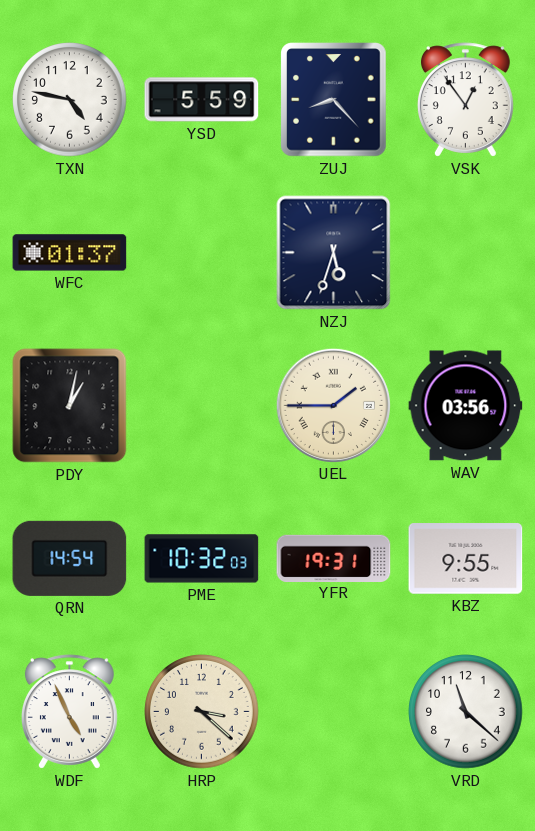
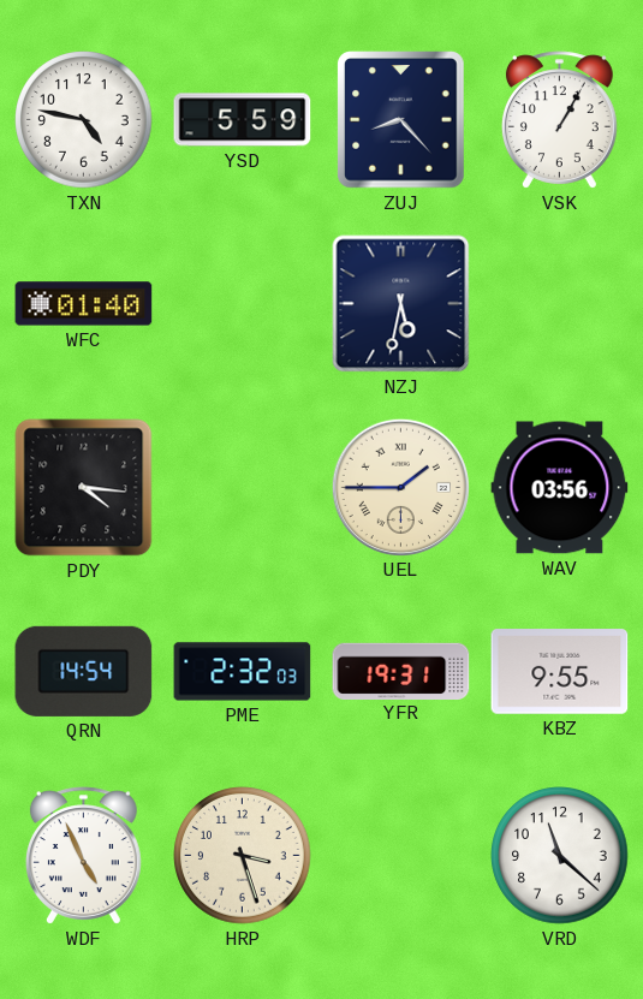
VSK: 12:54 -> 1:05 (559, 120)
WFC: 01:37 -> 01:40 (84, 304)
NZJ: 5:33 -> 5:32 (401, 304)
PDY: 1:02 -> 4:16 (84, 488)
PME: 10:32 -> 2:32 (243, 672)
HRP: 3:22 -> 3:27 (243, 856)
